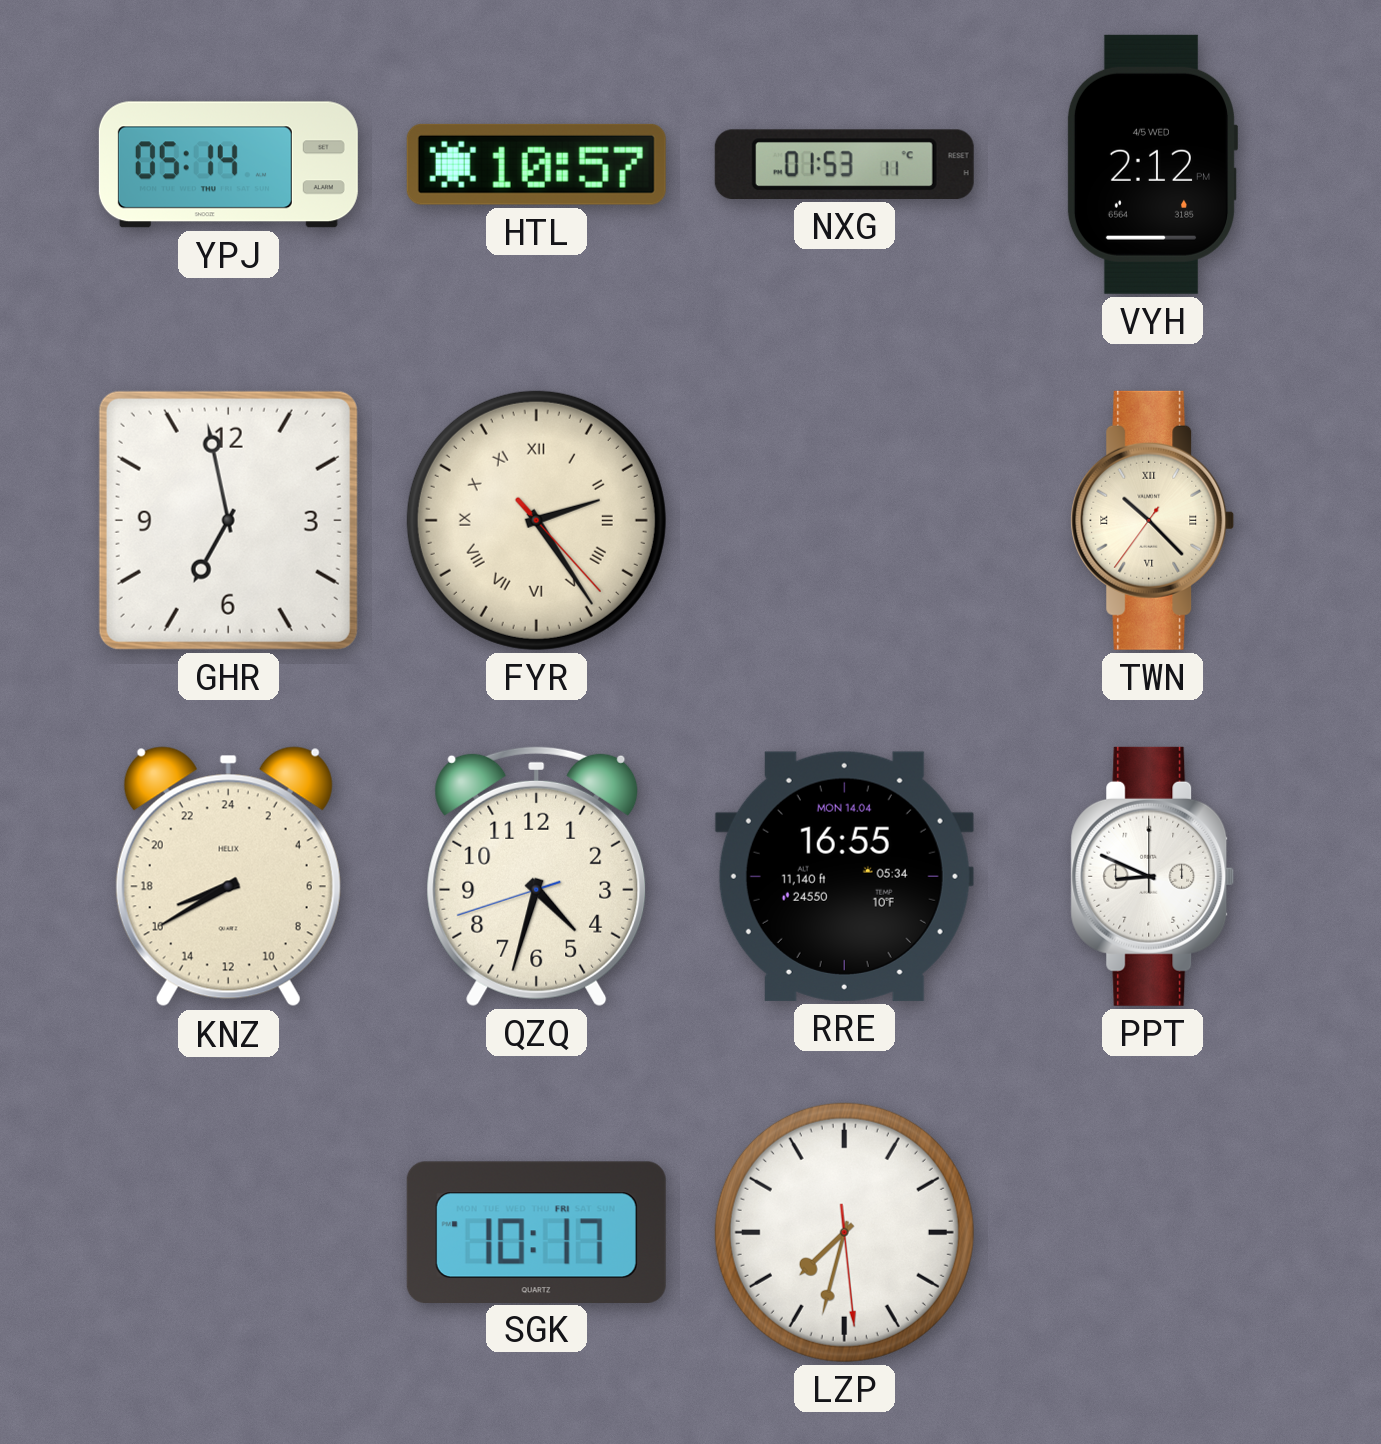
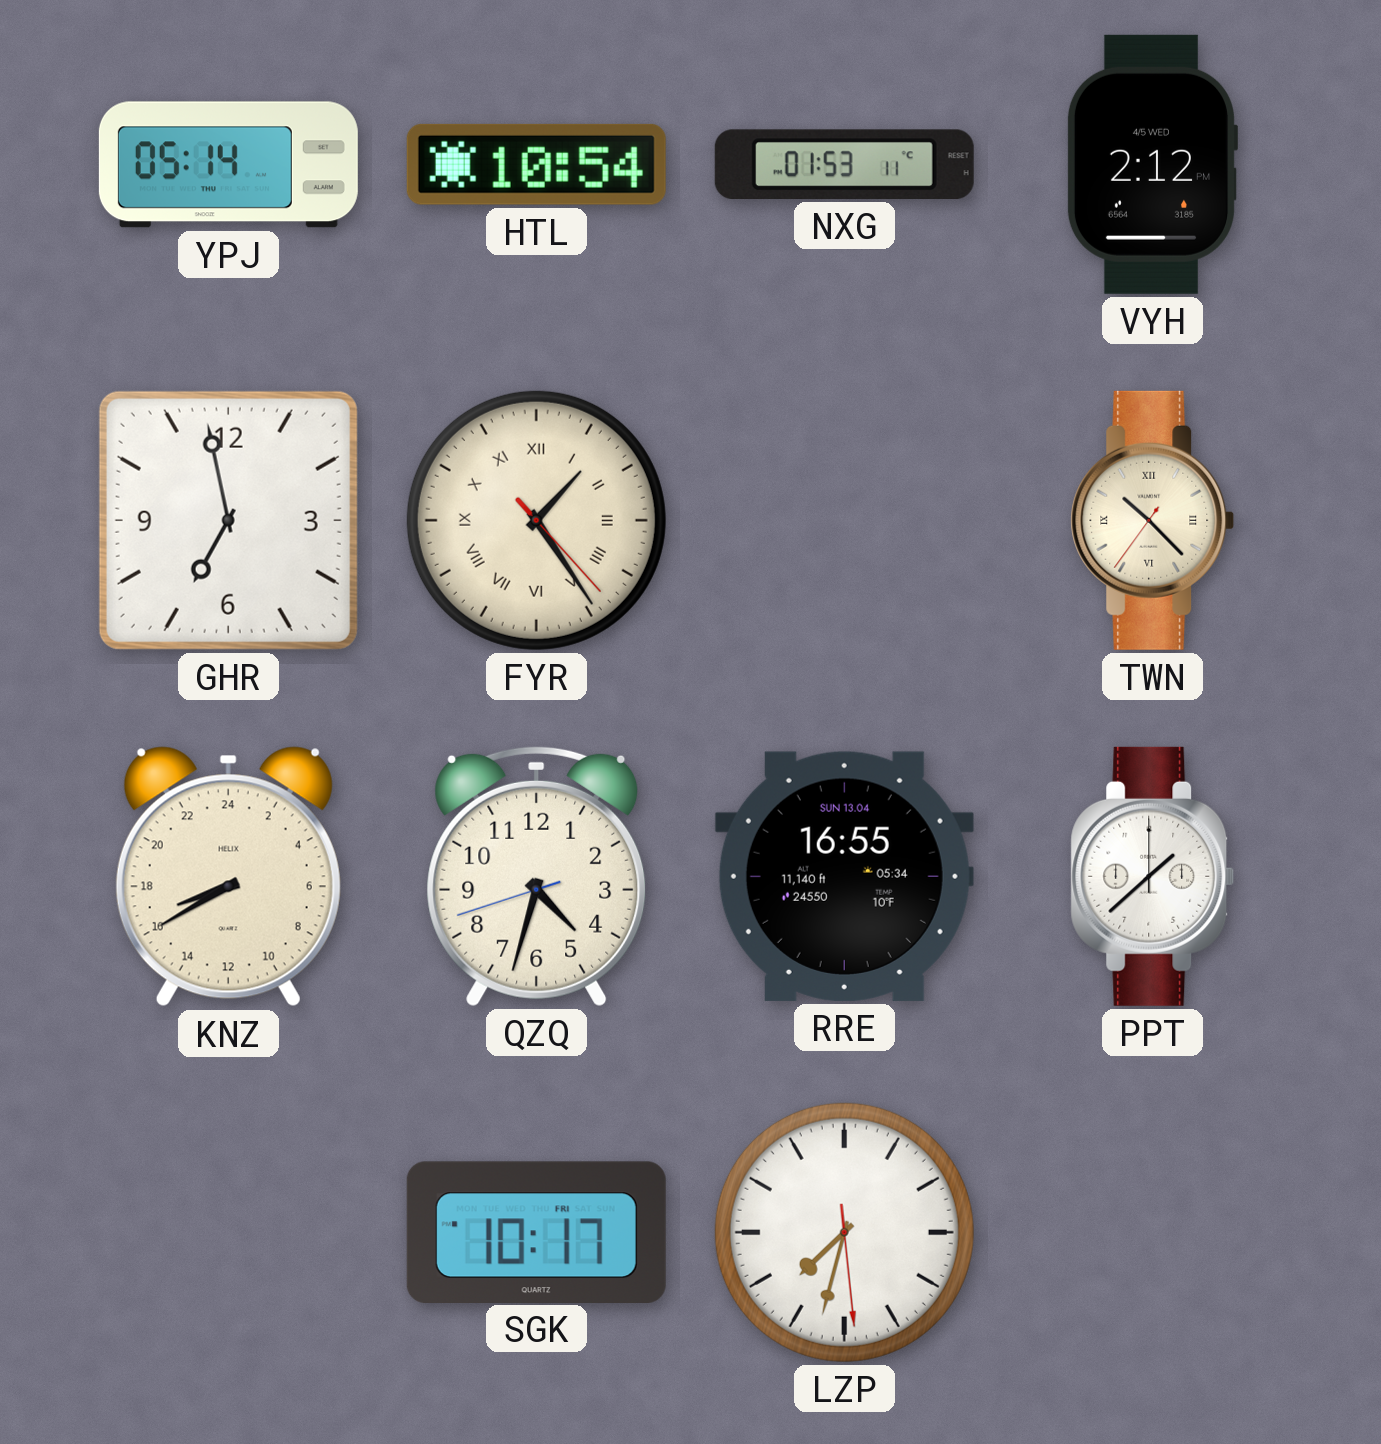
HTL: 10:57 -> 10:54 (536, 164)
FYR: 2:24 -> 1:24 (536, 520)
RRE date: MON 14.04 -> SUN 13.04 (844, 876)
PPT: 8:49 -> 1:38 (1153, 876)
